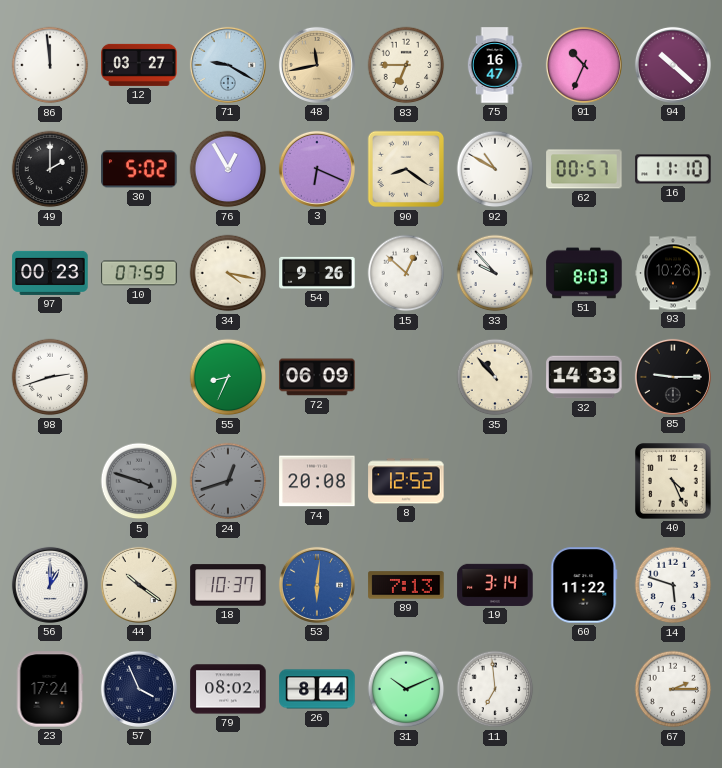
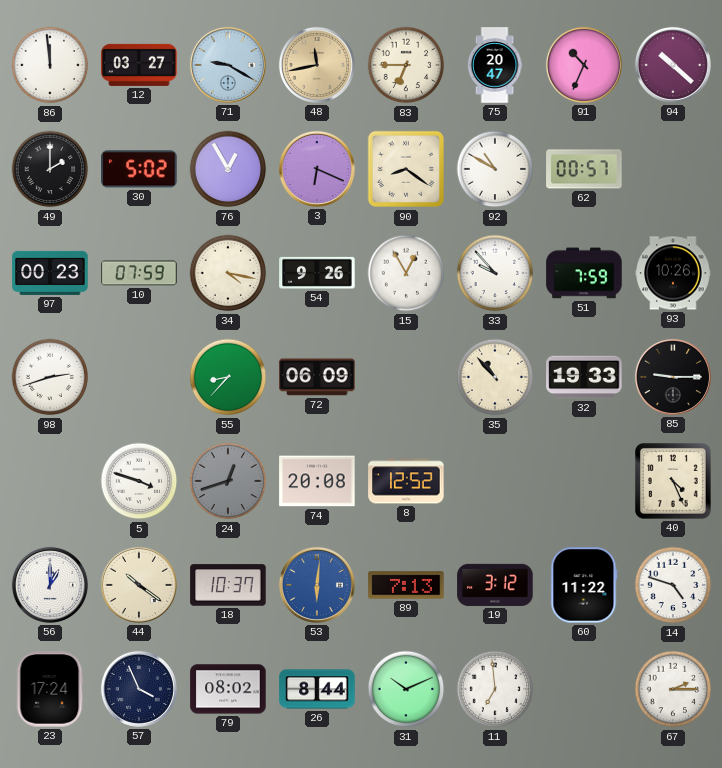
75: 16:47 -> 20:47 (495, 65)
16: 11:10 -> none (673, 169)
15: 12:52 -> 12:55 (406, 273)
51: 8:03 -> 7:59 (584, 273)
55: 8:34 -> 8:37 (228, 377)
32: 14:33 -> 19:33 (584, 377)
5 dial: grey -> white (139, 481)
19: 3:14 -> 3:12 (495, 585)
14: 5:48 -> 4:48 (673, 585)
